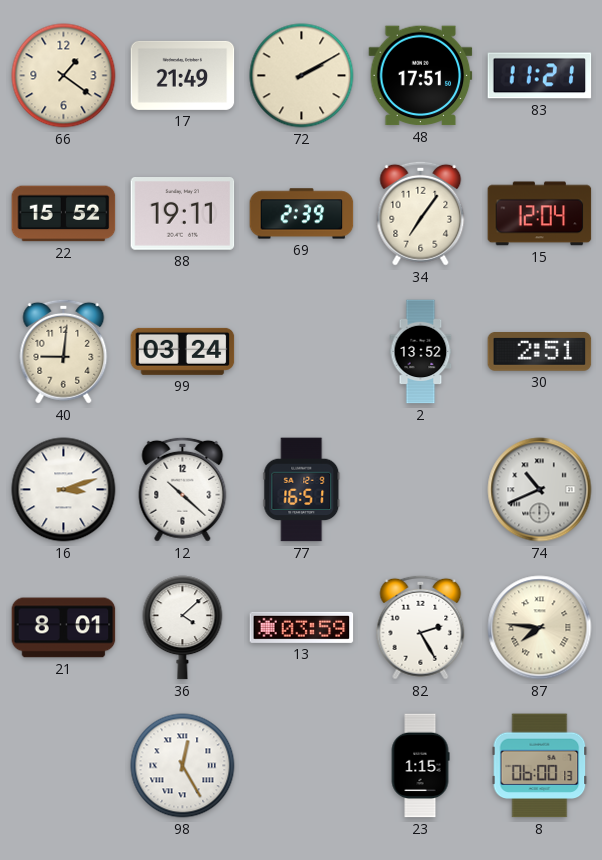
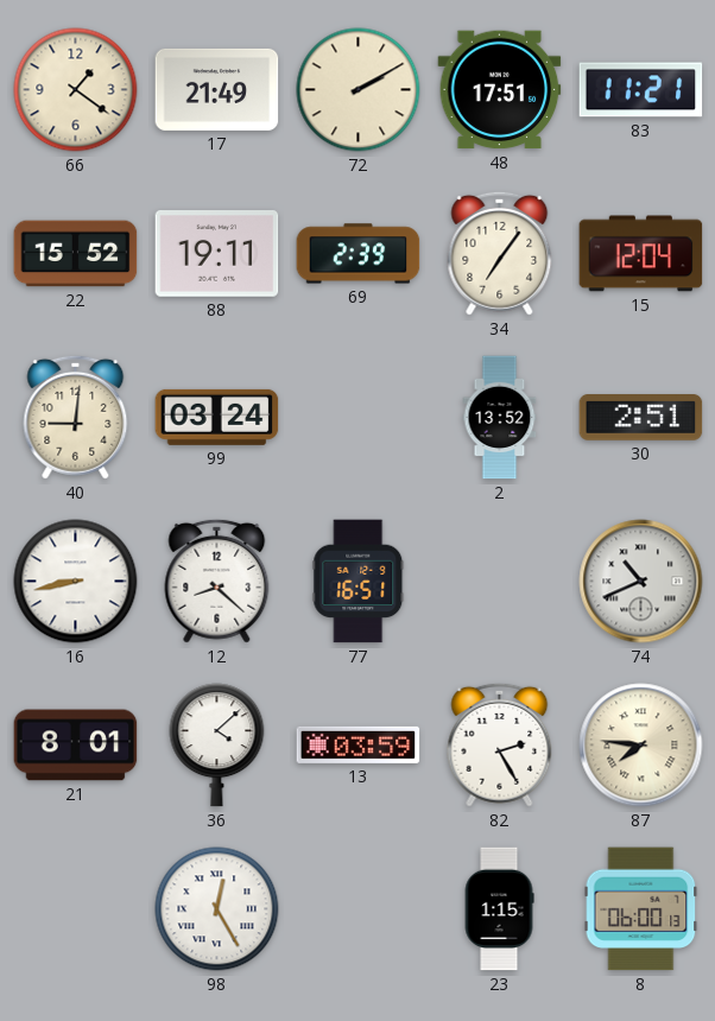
16: 3:12 -> 8:43 (76, 582)
12: 10:22 -> 8:22 (217, 581)
